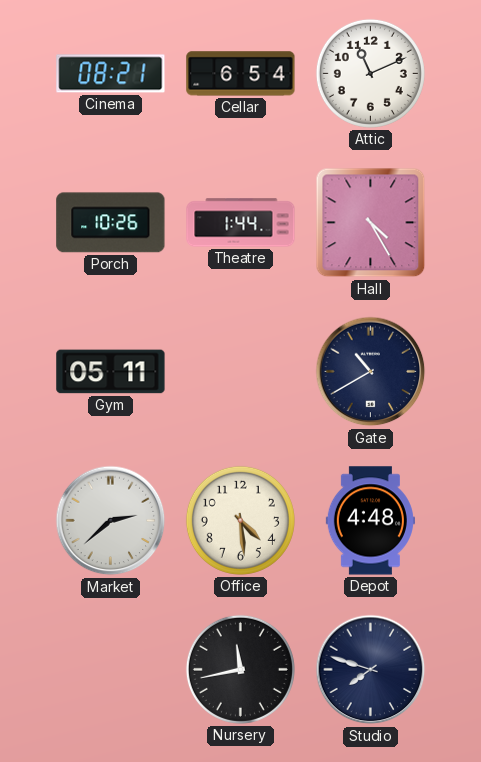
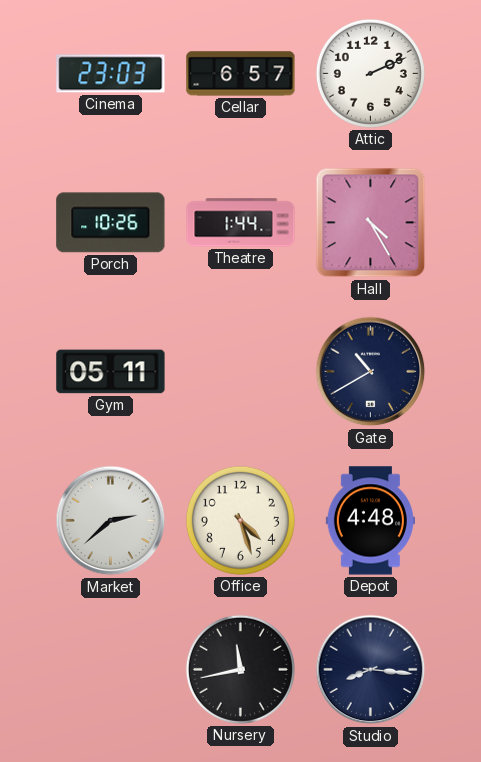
Cinema: 08:21 -> 23:03 (111, 74)
Cellar: 6:54 -> 6:57 (241, 74)
Attic: 11:11 -> 2:11 (370, 73)
Office: 4:29 -> 4:27 (240, 520)
Studio: 7:48 -> 8:16 (371, 670)
